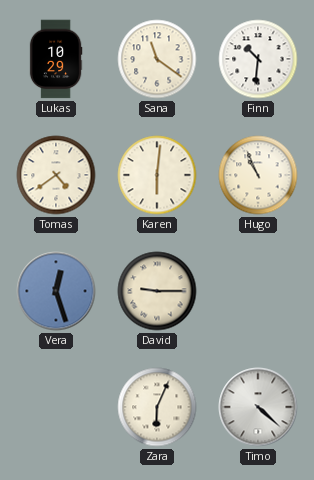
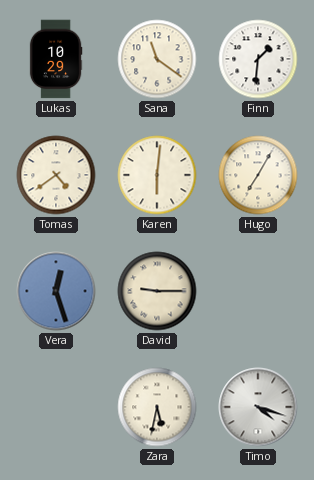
Finn: 10:31 -> 1:31 (258, 59)
Hugo: 10:56 -> 7:05 (258, 175)
Zara: 6:04 -> 5:32 (157, 407)
Timo: 4:22 -> 4:18 (258, 407)
